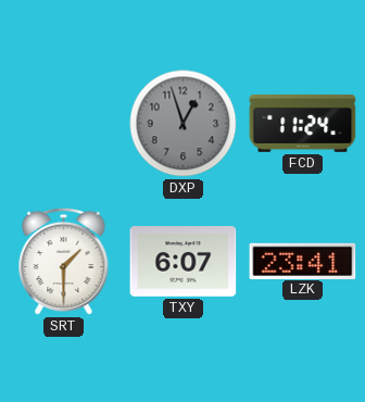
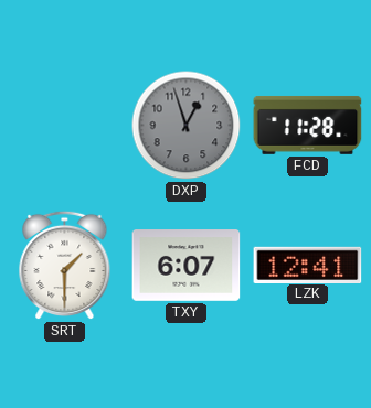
FCD: 11:24 -> 11:28 (308, 125)
LZK: 23:41 -> 12:41 (308, 265)
